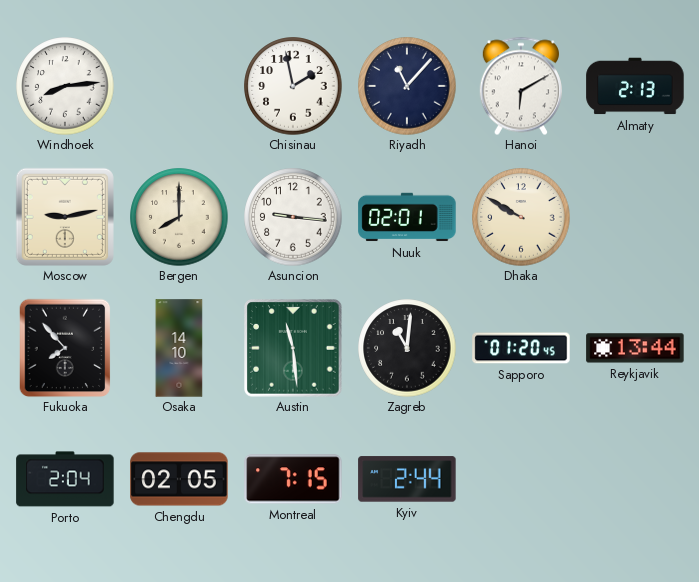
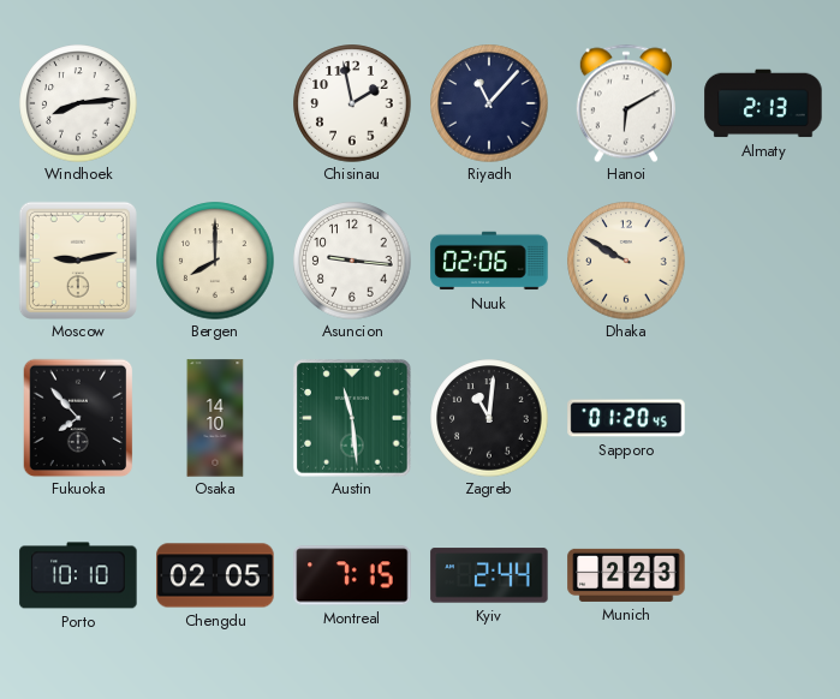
Nuuk: 02:01 -> 02:06 (489, 261)
Reykjavik: 13:44 -> none (635, 348)
Porto: 2:04 -> 10:10 (78, 575)
Munich: none -> 2:23 (626, 575)
